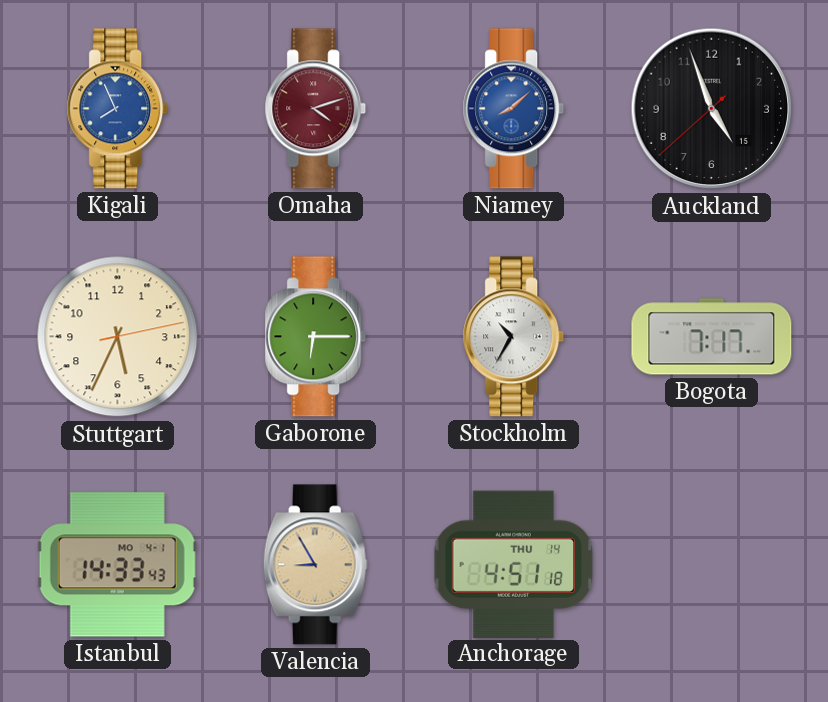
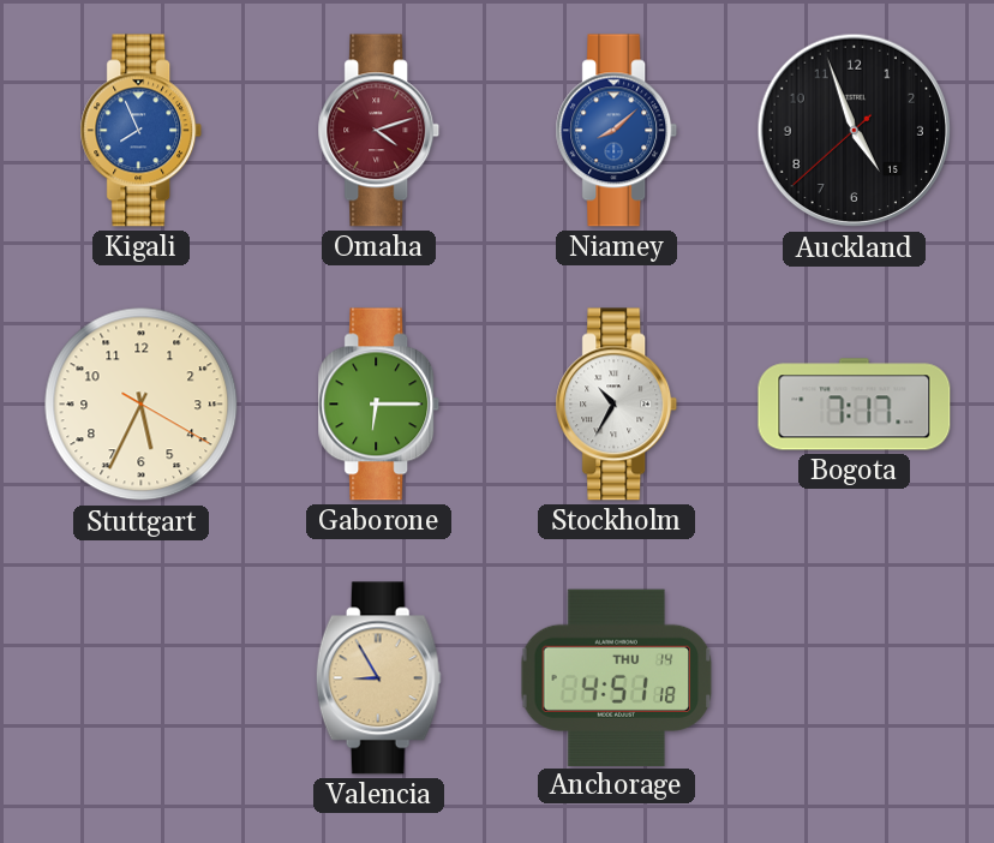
Stuttgart: 5:34:13 -> 5:34:20 (142, 405)
Istanbul: 14:33 -> none (117, 565)
